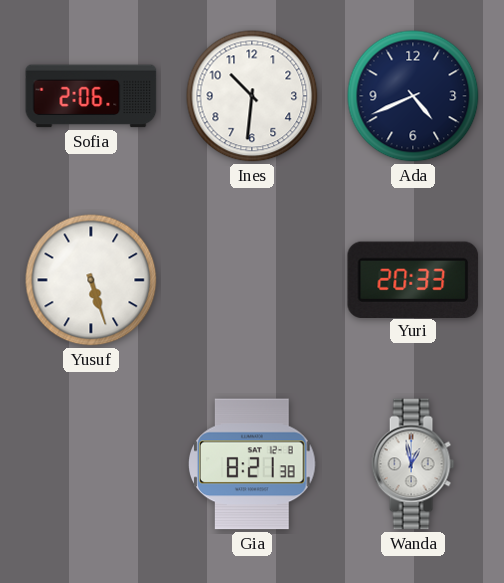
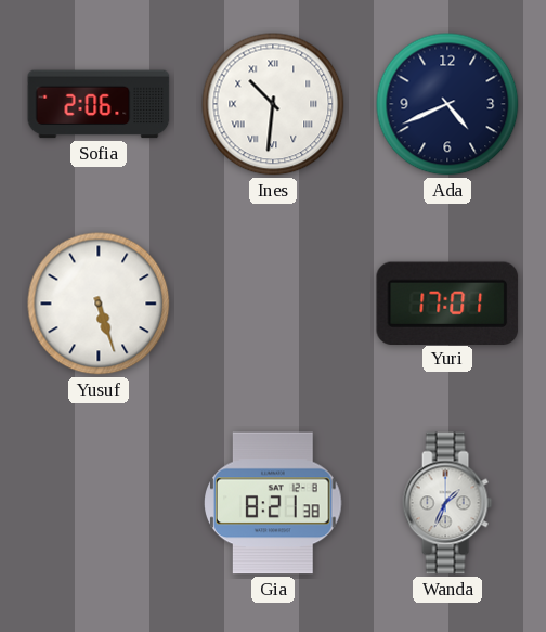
Ines numerals: Arabic -> Roman (273, 104)
Yuri: 20:33 -> 17:01 (447, 302)
Wanda: 12:58 -> 1:34 (447, 503)
